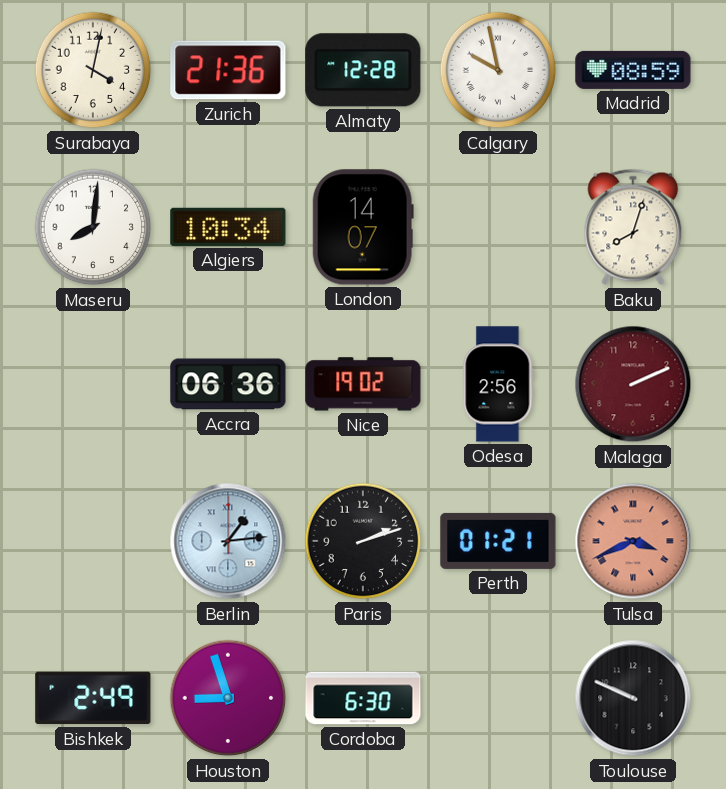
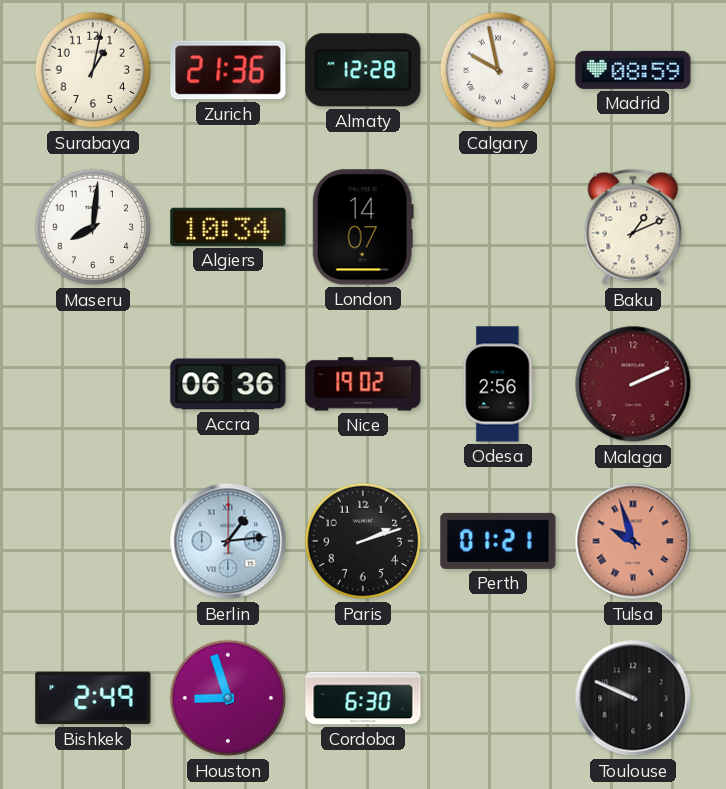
Surabaya: 4:02 -> 1:02 (93, 70)
Baku: 8:03 -> 1:11 (633, 227)
Tulsa: 3:41 -> 9:57 (633, 541)
